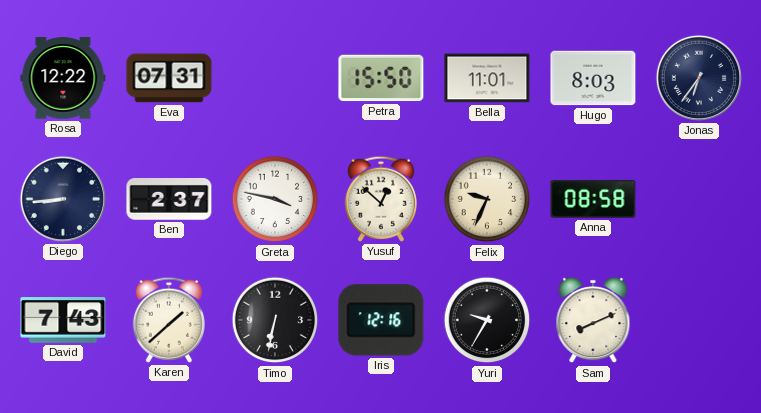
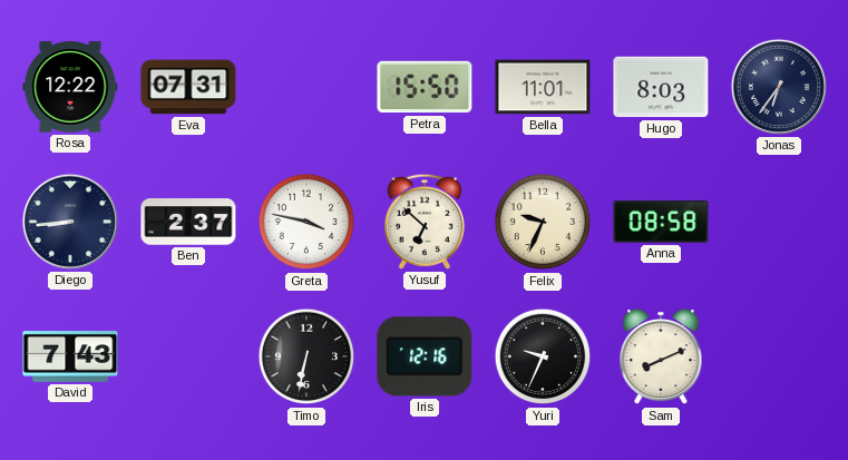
Yusuf: 12:52 -> 6:52 (425, 222)
Karen: 1:38 -> none (169, 320)
Yuri: 9:35 -> 9:34 (543, 356)
